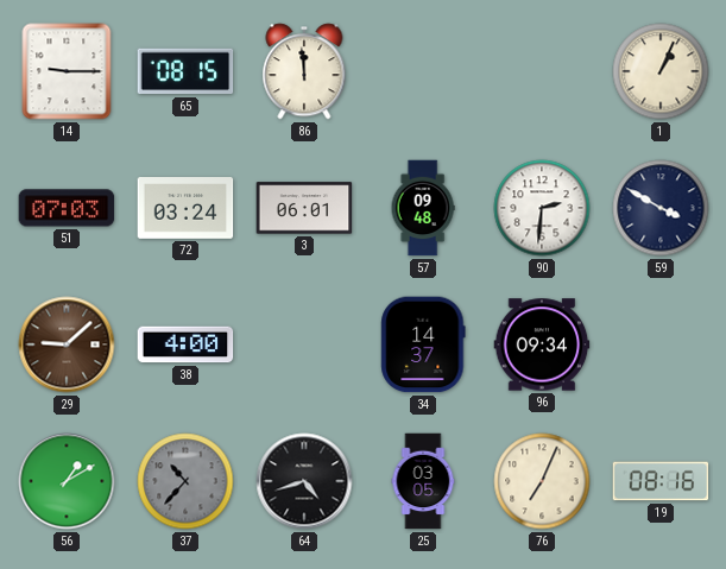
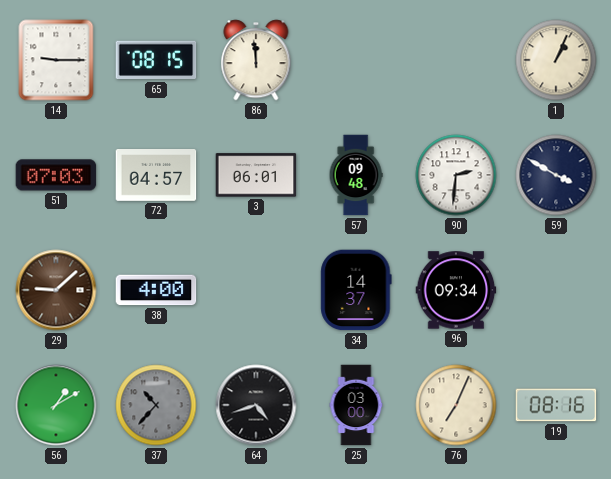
72: 03:24 -> 04:57 (156, 176)
25: 03:05 -> 03:00 (356, 405)
